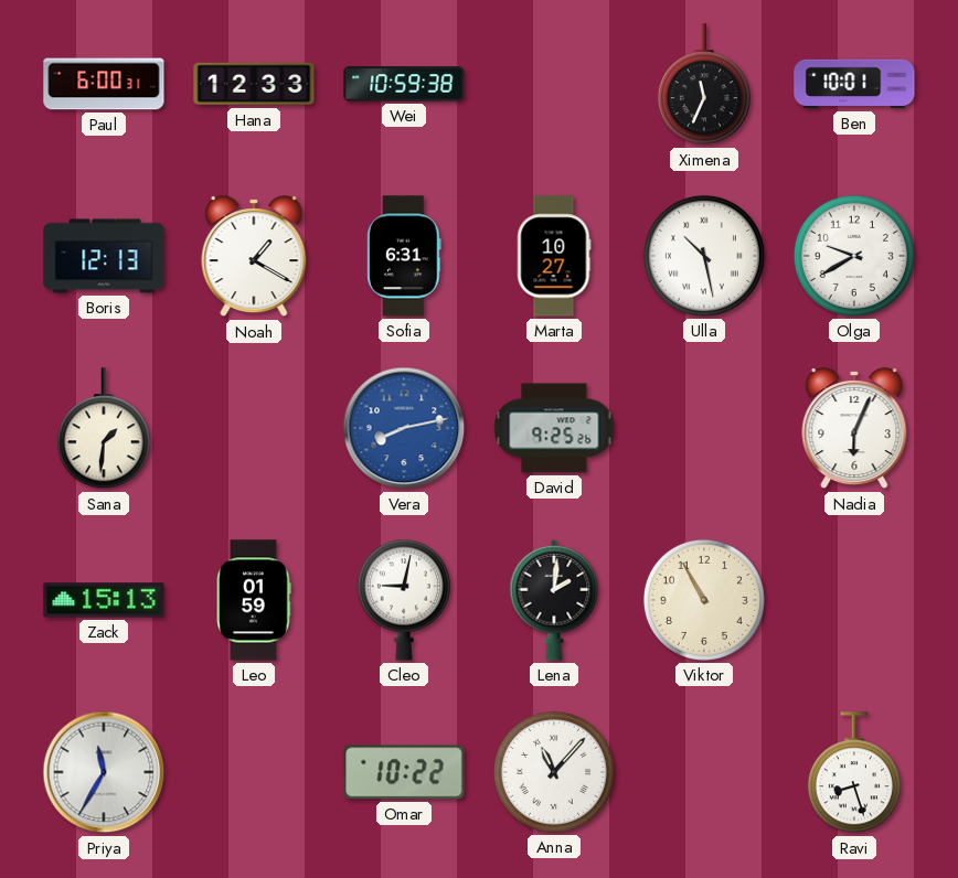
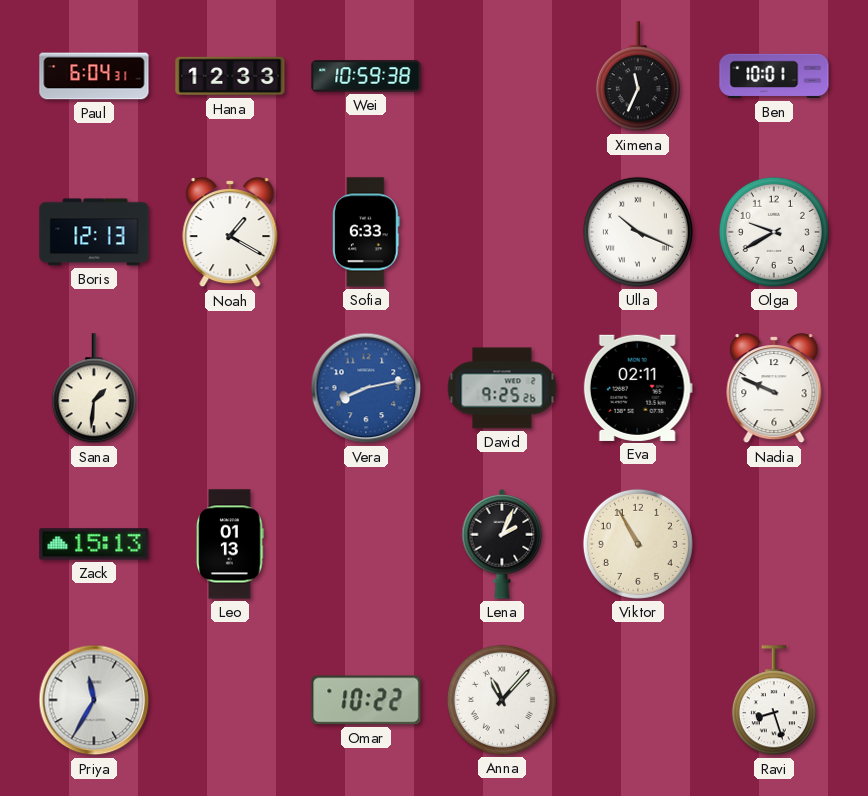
Paul: 6:00 -> 6:04 (94, 76)
Sofia: 6:31 -> 6:33 (367, 232)
Marta: 10:27 -> none (554, 256)
Ulla: 10:28 -> 10:19 (638, 232)
Eva: none -> 02:11 (638, 388)
Nadia: 6:04 -> 9:49 (774, 389)
Leo: 01:59 -> 01:13 (230, 544)
Cleo: 9:02 -> none (404, 600)
Lena: 2:01 -> 2:04 (502, 544)
